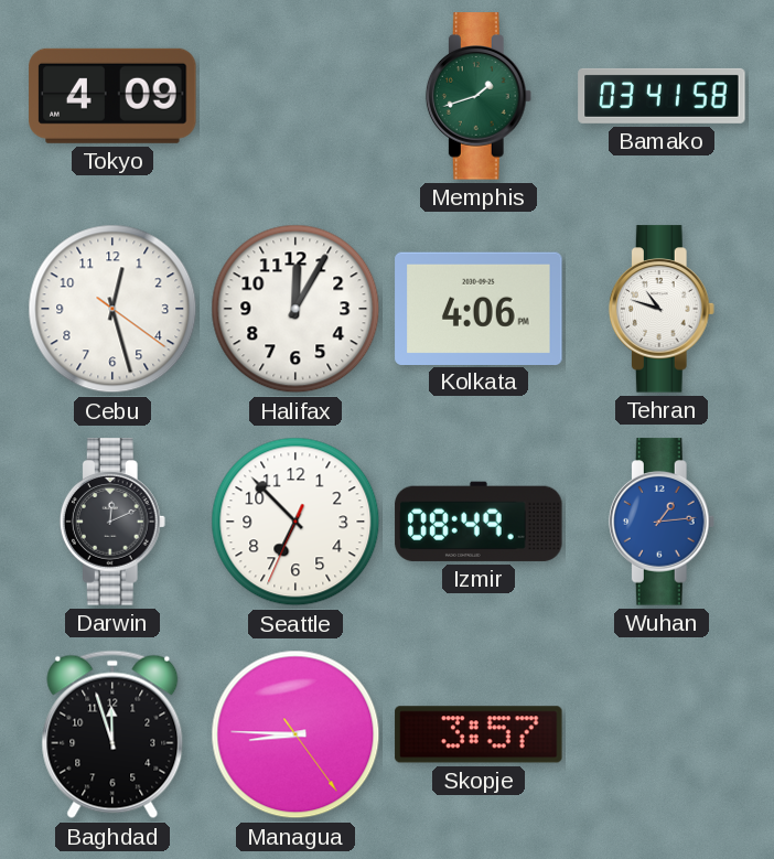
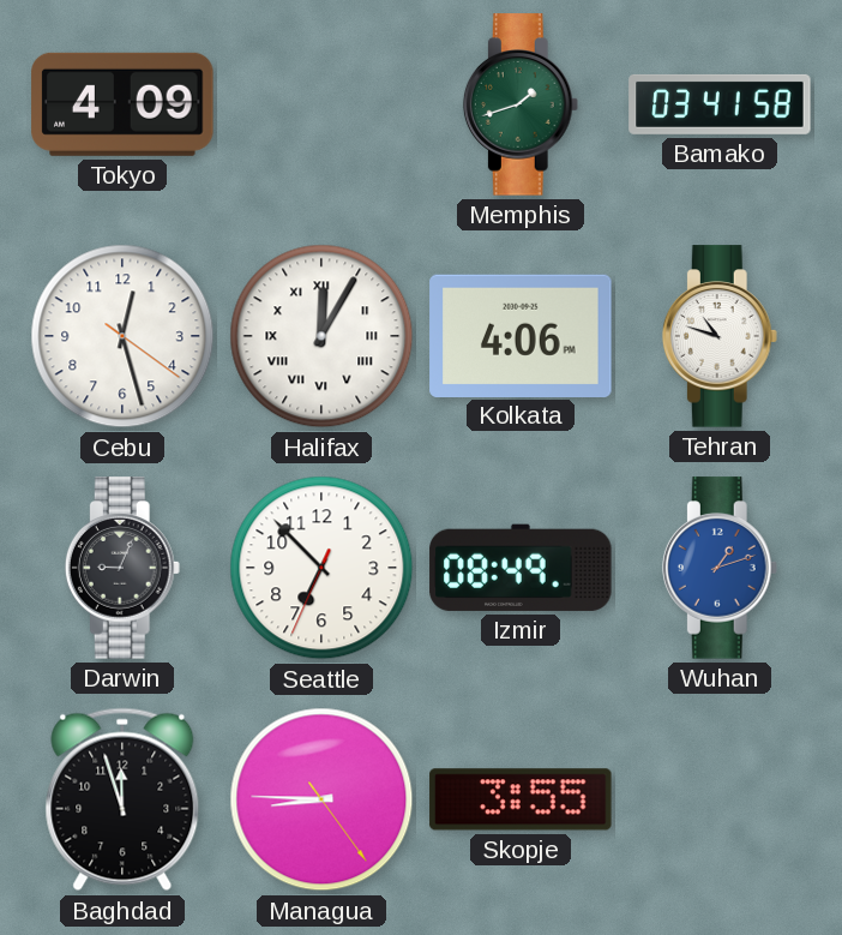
Halifax numerals: Arabic -> Roman (321, 336)
Darwin: 12:11 -> 9:04 (122, 568)
Wuhan: 1:14 -> 1:12 (720, 568)
Skopje: 3:57 -> 3:55 (521, 799)
